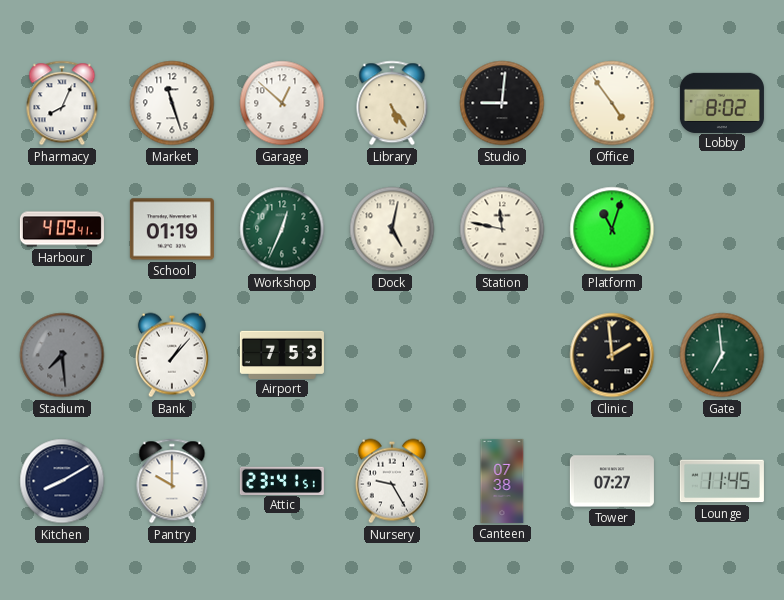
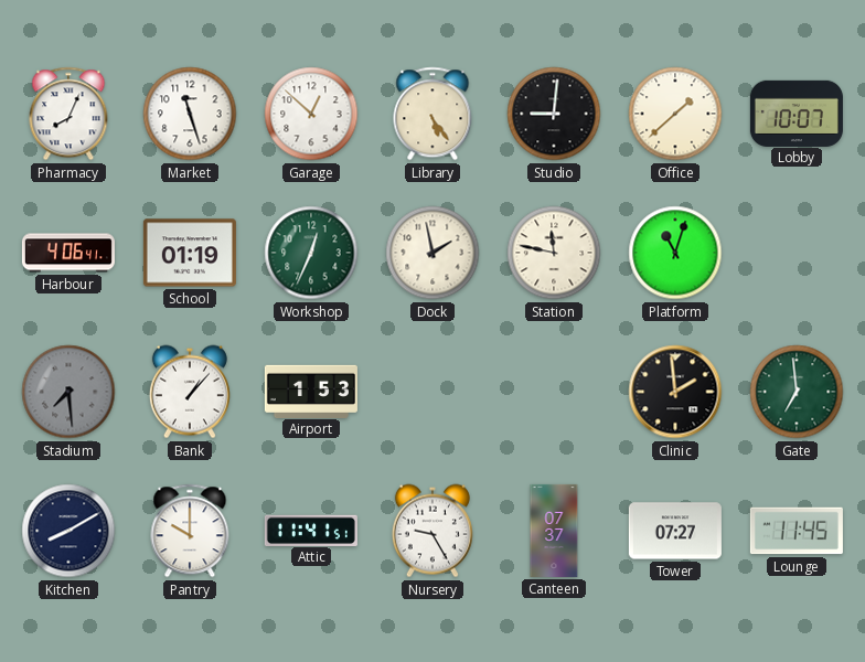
Office: 4:54 -> 1:38 (675, 114)
Lobby: 8:02 -> 10:07 (797, 113)
Harbour: 4:09 -> 4:06 (68, 253)
Dock: 5:02 -> 1:58 (432, 253)
Airport: 7:53 -> 1:53 (311, 391)
Attic: 23:41 -> 11:41 (311, 530)
Canteen: 07:38 -> 07:37 (554, 531)
